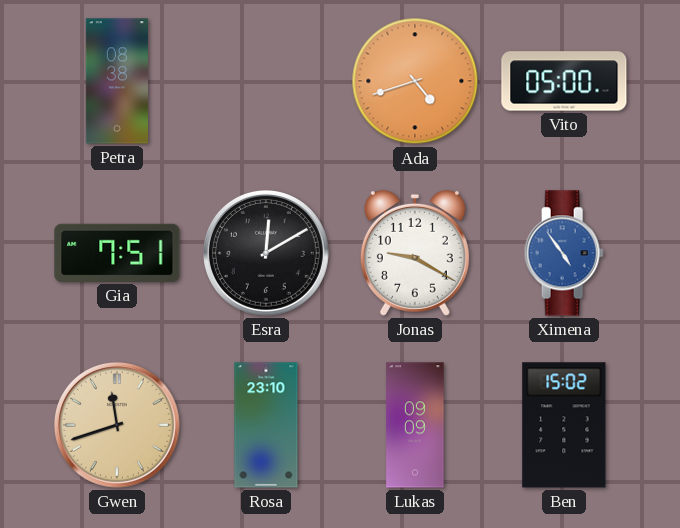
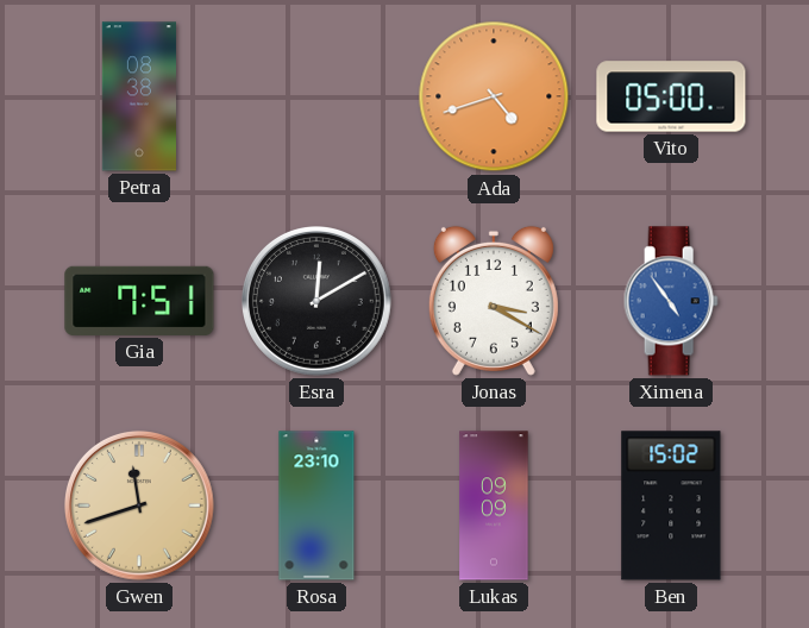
Jonas: 9:20 -> 3:20 (494, 301)
